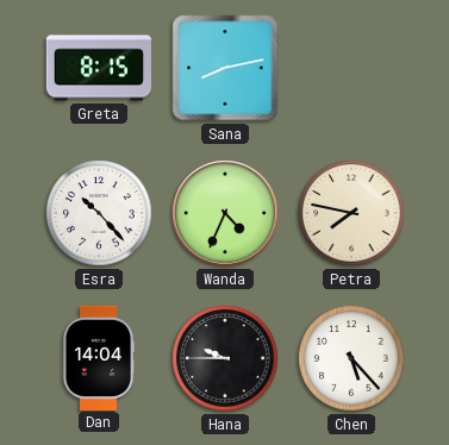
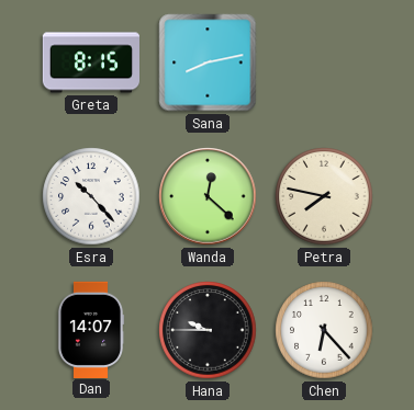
Wanda: 4:34 -> 12:22 (208, 196)
Dan: 14:04 -> 14:07 (91, 329)
Chen: 5:23 -> 6:23 (324, 330)
